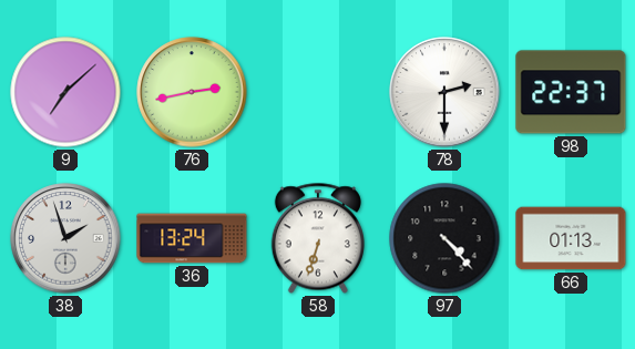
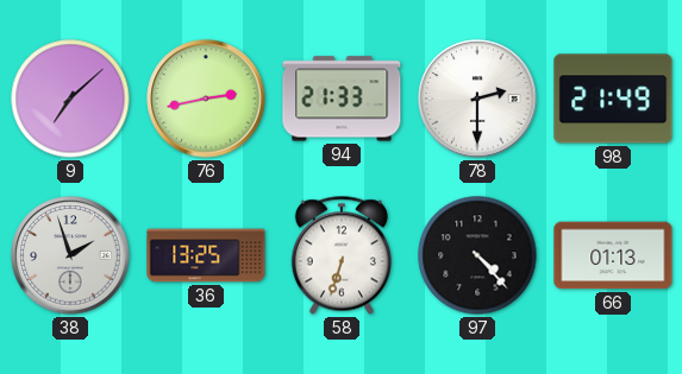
94: none -> 21:33 (342, 99)
98: 22:37 -> 21:49 (613, 99)
36: 13:24 -> 13:25 (206, 255)
